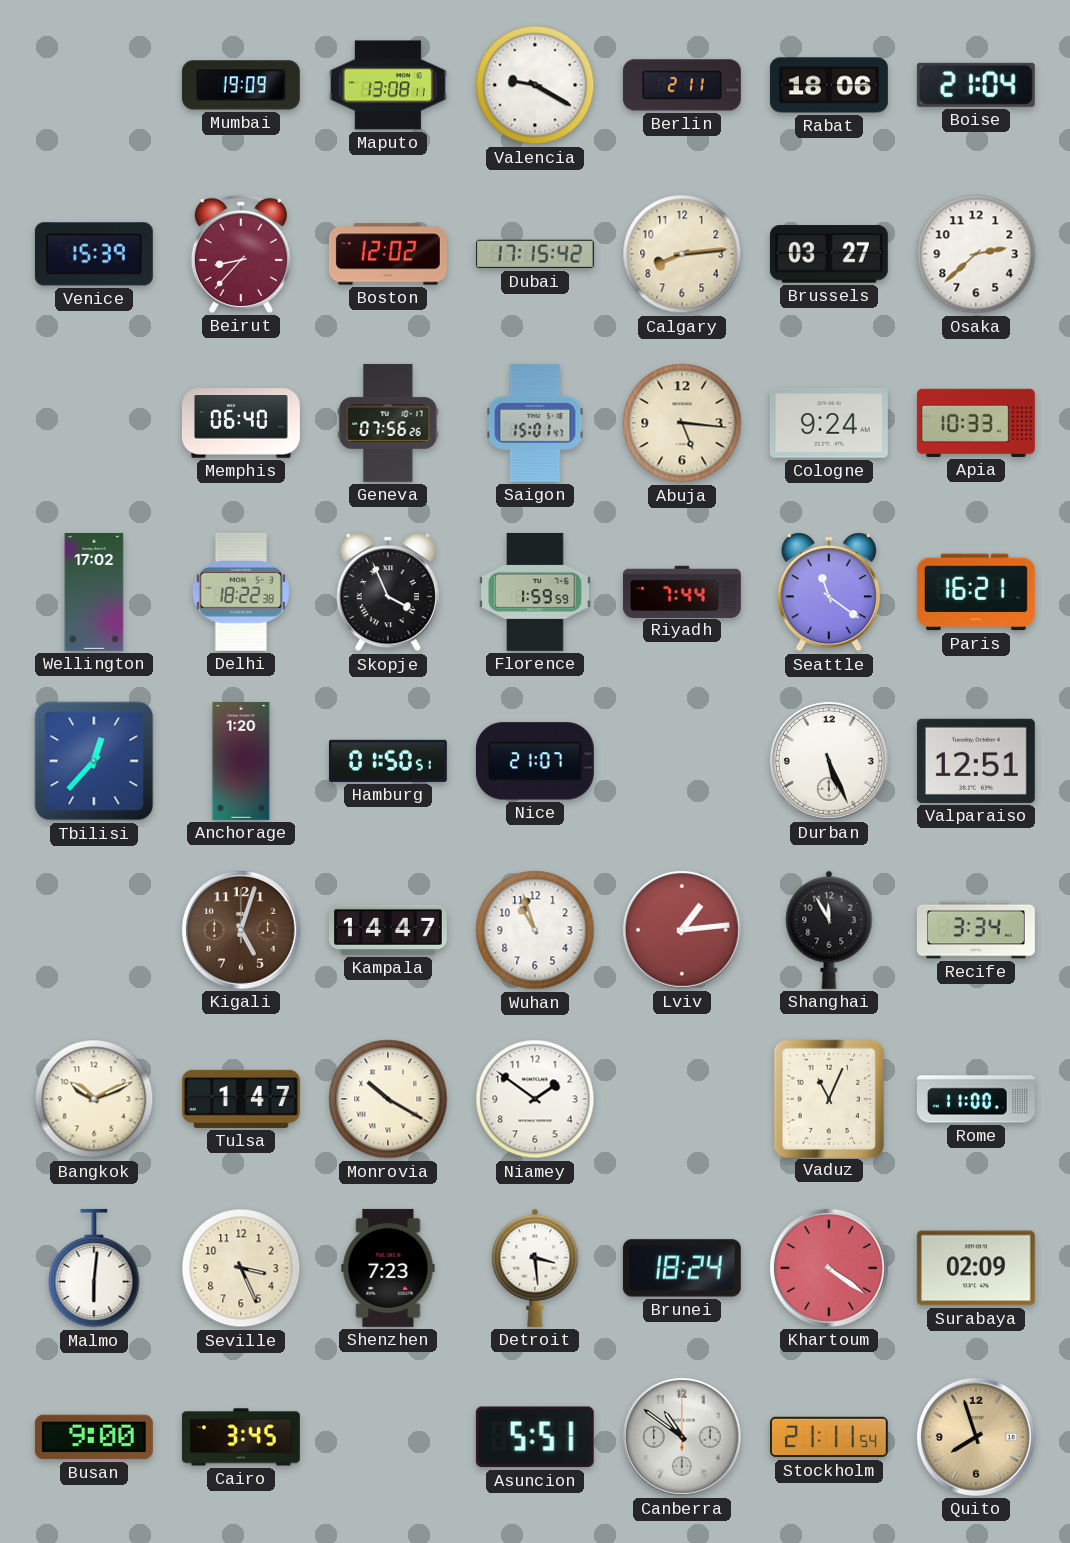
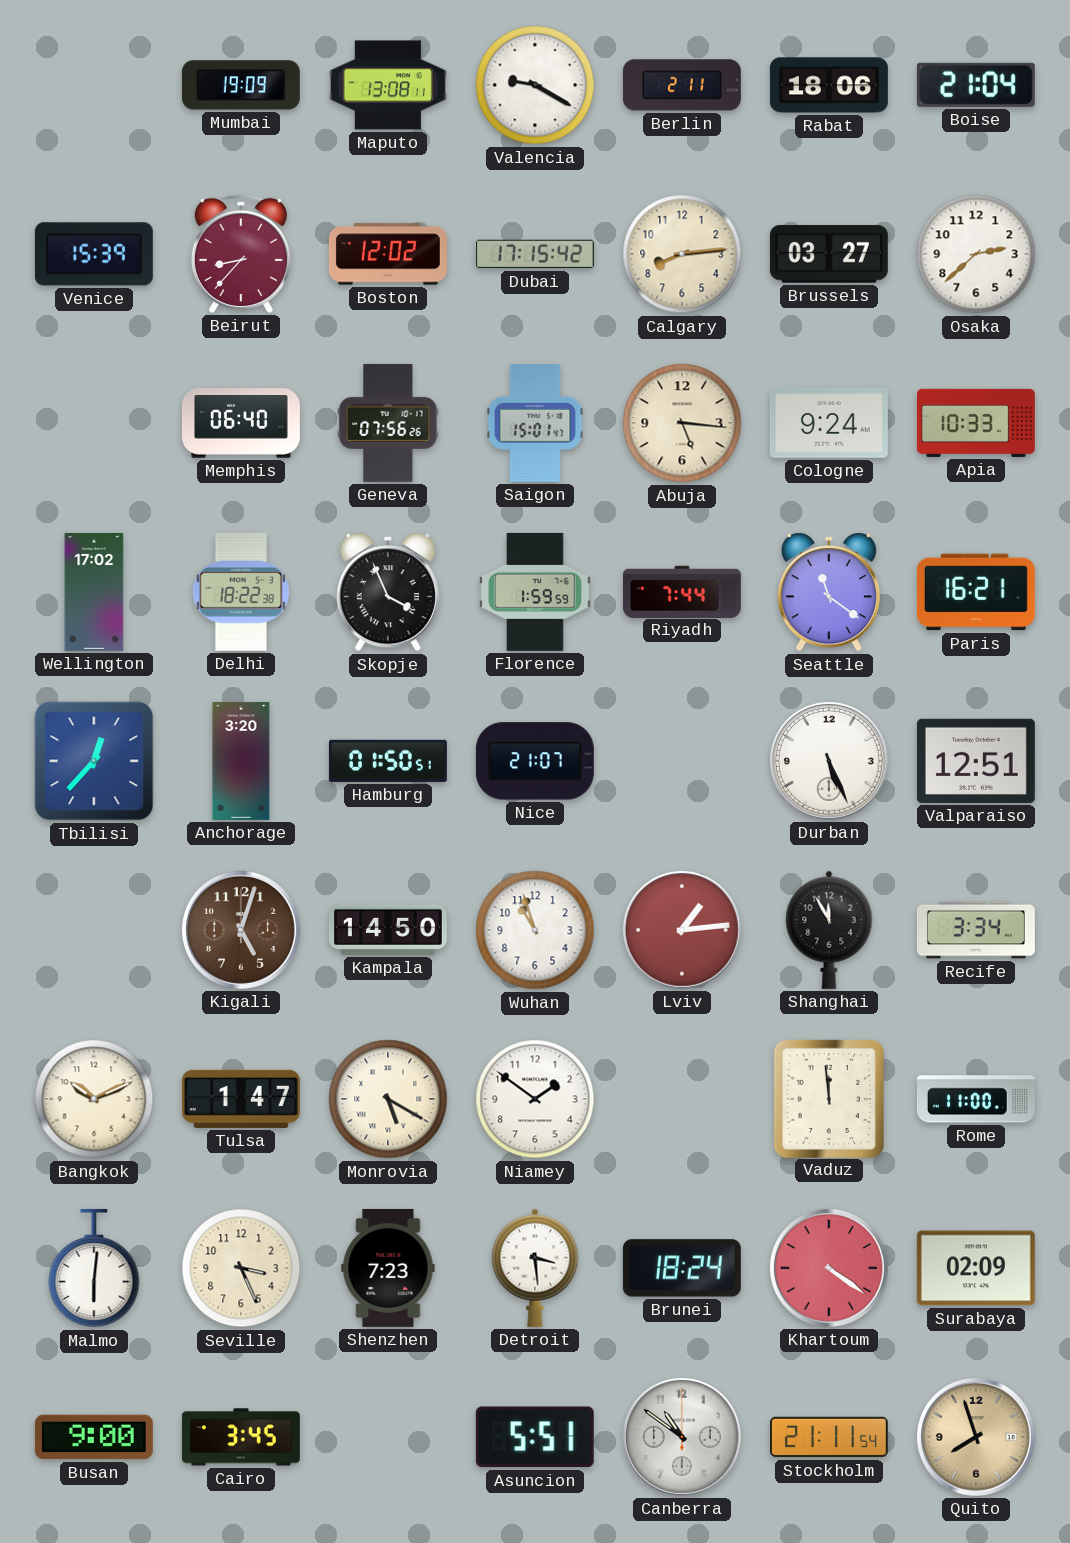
Anchorage: 1:20 -> 3:20 (241, 761)
Kampala: 14:47 -> 14:50 (388, 930)
Monrovia: 10:20 -> 5:20 (388, 1099)
Vaduz: 11:04 -> 11:59 (828, 1098)
